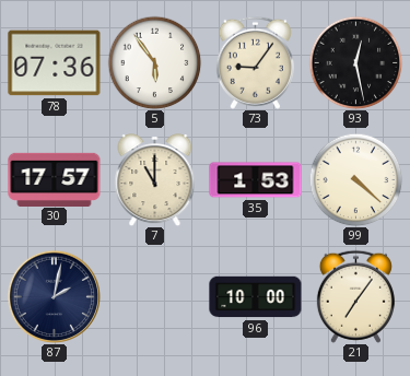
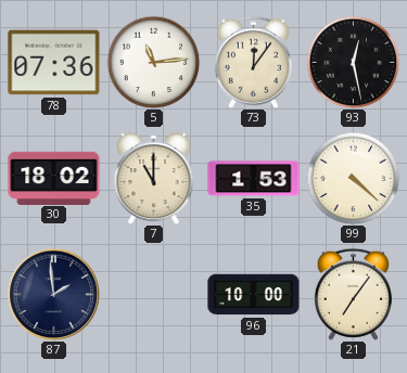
5: 5:54 -> 11:14 (153, 62)
73: 9:06 -> 12:06 (253, 62)
30: 17:57 -> 18:02 (54, 178)
87: 2:02 -> 1:59 (53, 294)
